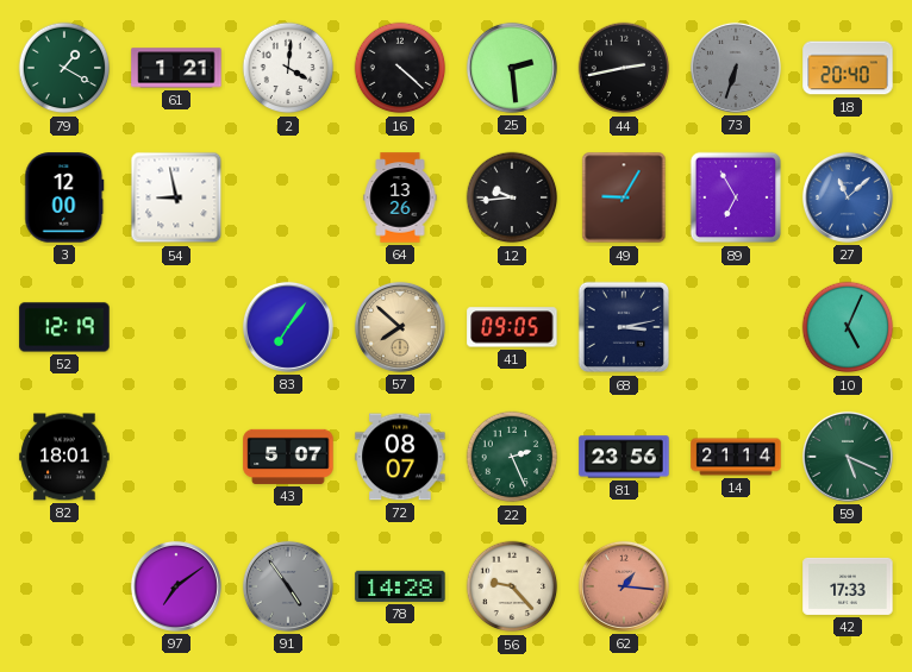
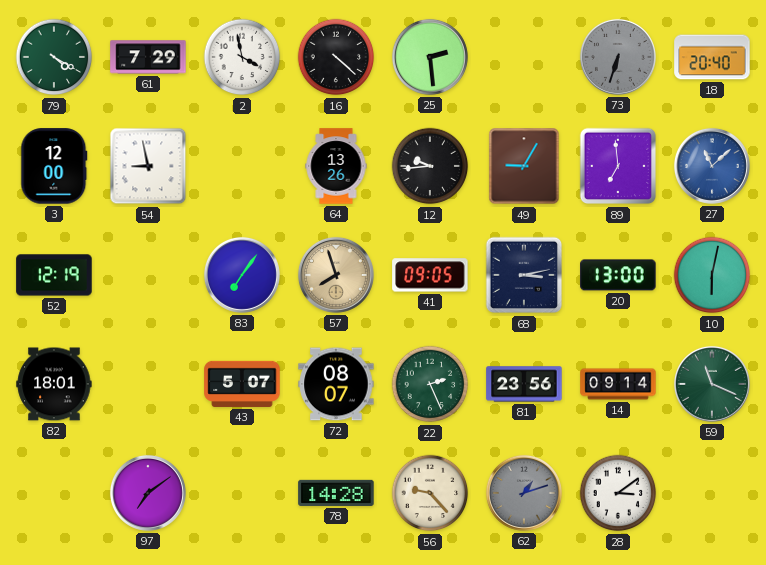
79: 1:20 -> 4:20 (54, 57)
61: 1:21 -> 7:29 (148, 57)
2: 4:01 -> 3:58 (242, 57)
44: 2:43 -> none (624, 68)
89: 6:55 -> 6:59 (618, 166)
57: 7:52 -> 7:57 (336, 275)
20: none -> 13:00 (618, 275)
10: 5:04 -> 6:02 (712, 275)
14: 21:14 -> 09:14 (618, 384)
59: 5:19 -> 11:19 (712, 384)
91: 4:54 -> none (288, 586)
62: 1:16 -> 1:12 (524, 493)
62 dial: salmon -> grey (524, 493)
28: none -> 3:09 (618, 493)
42: 17:33 -> none (848, 586)
